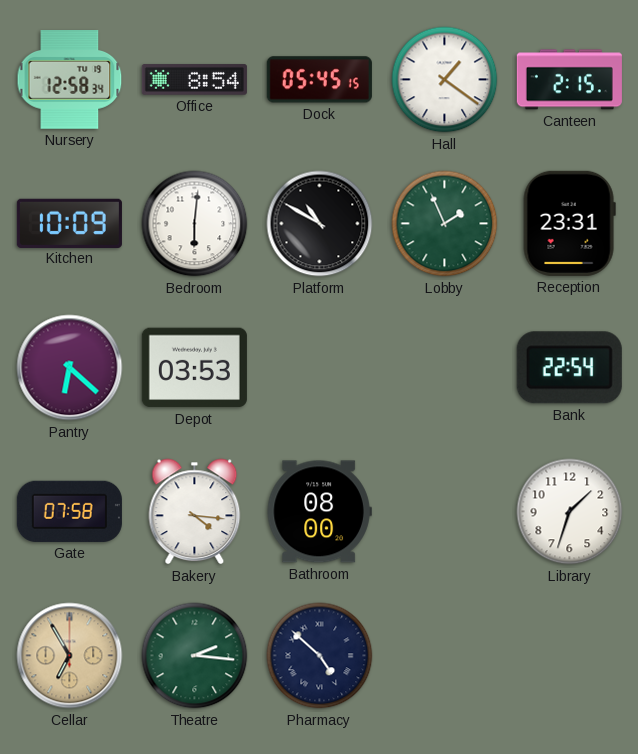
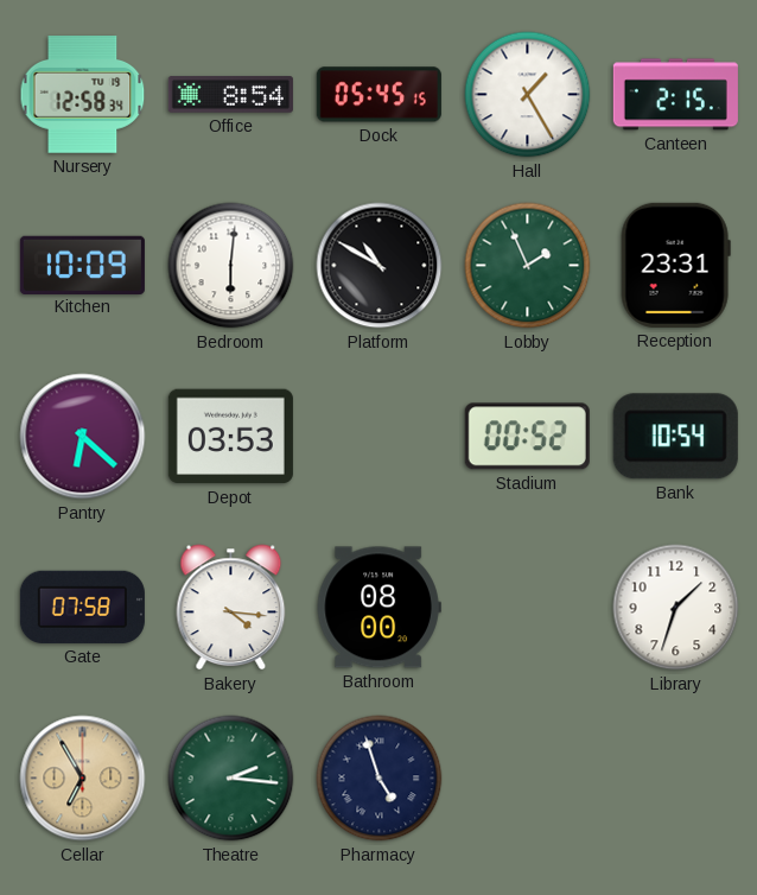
Hall: 1:21 -> 1:25 (528, 95)
Stadium: none -> 00:52 (527, 437)
Bank: 22:54 -> 10:54 (675, 437)
Pharmacy: 4:52 -> 4:57 (380, 779)
